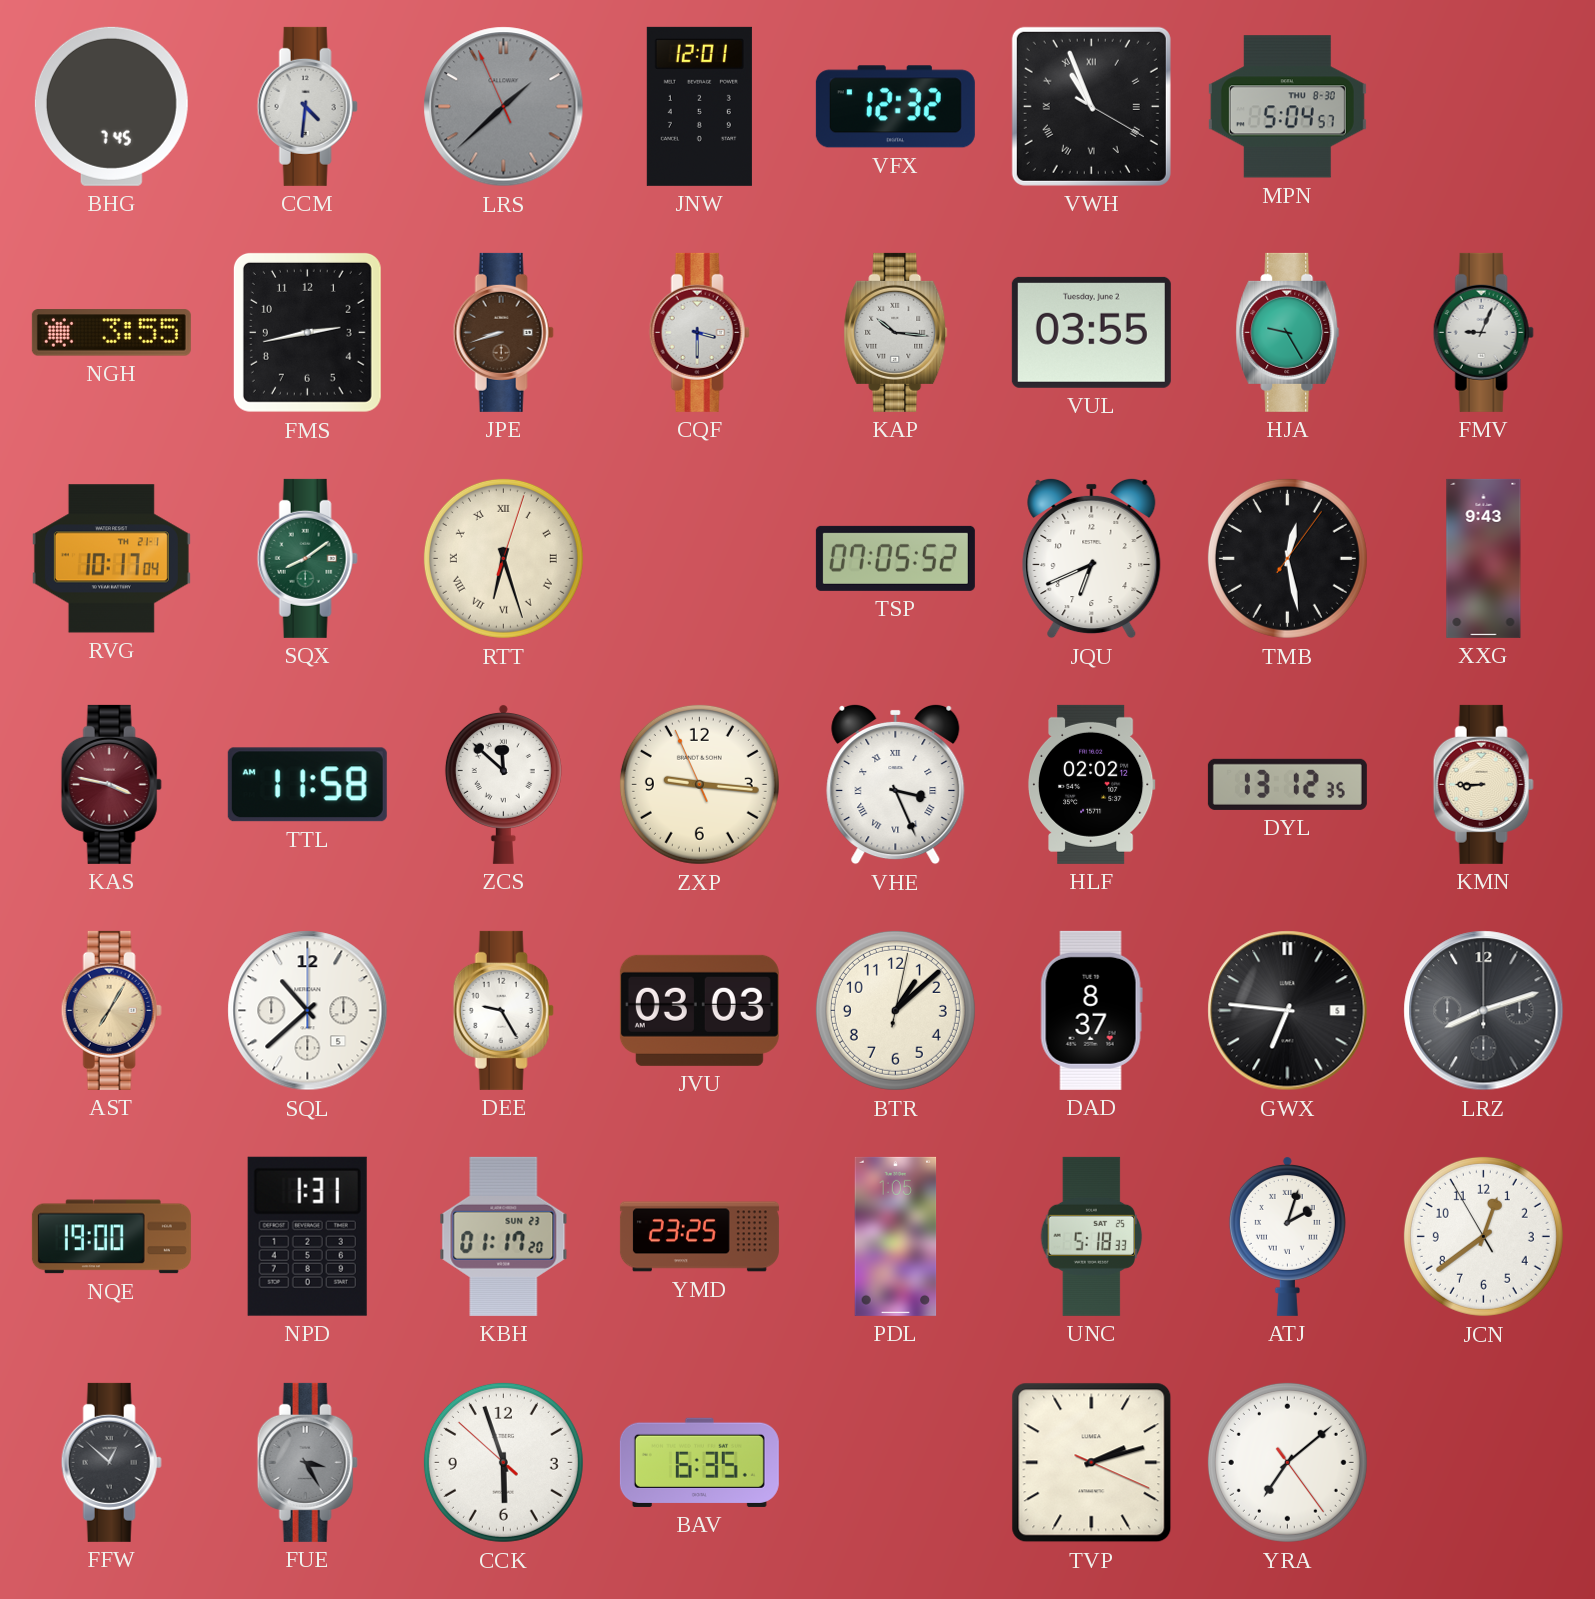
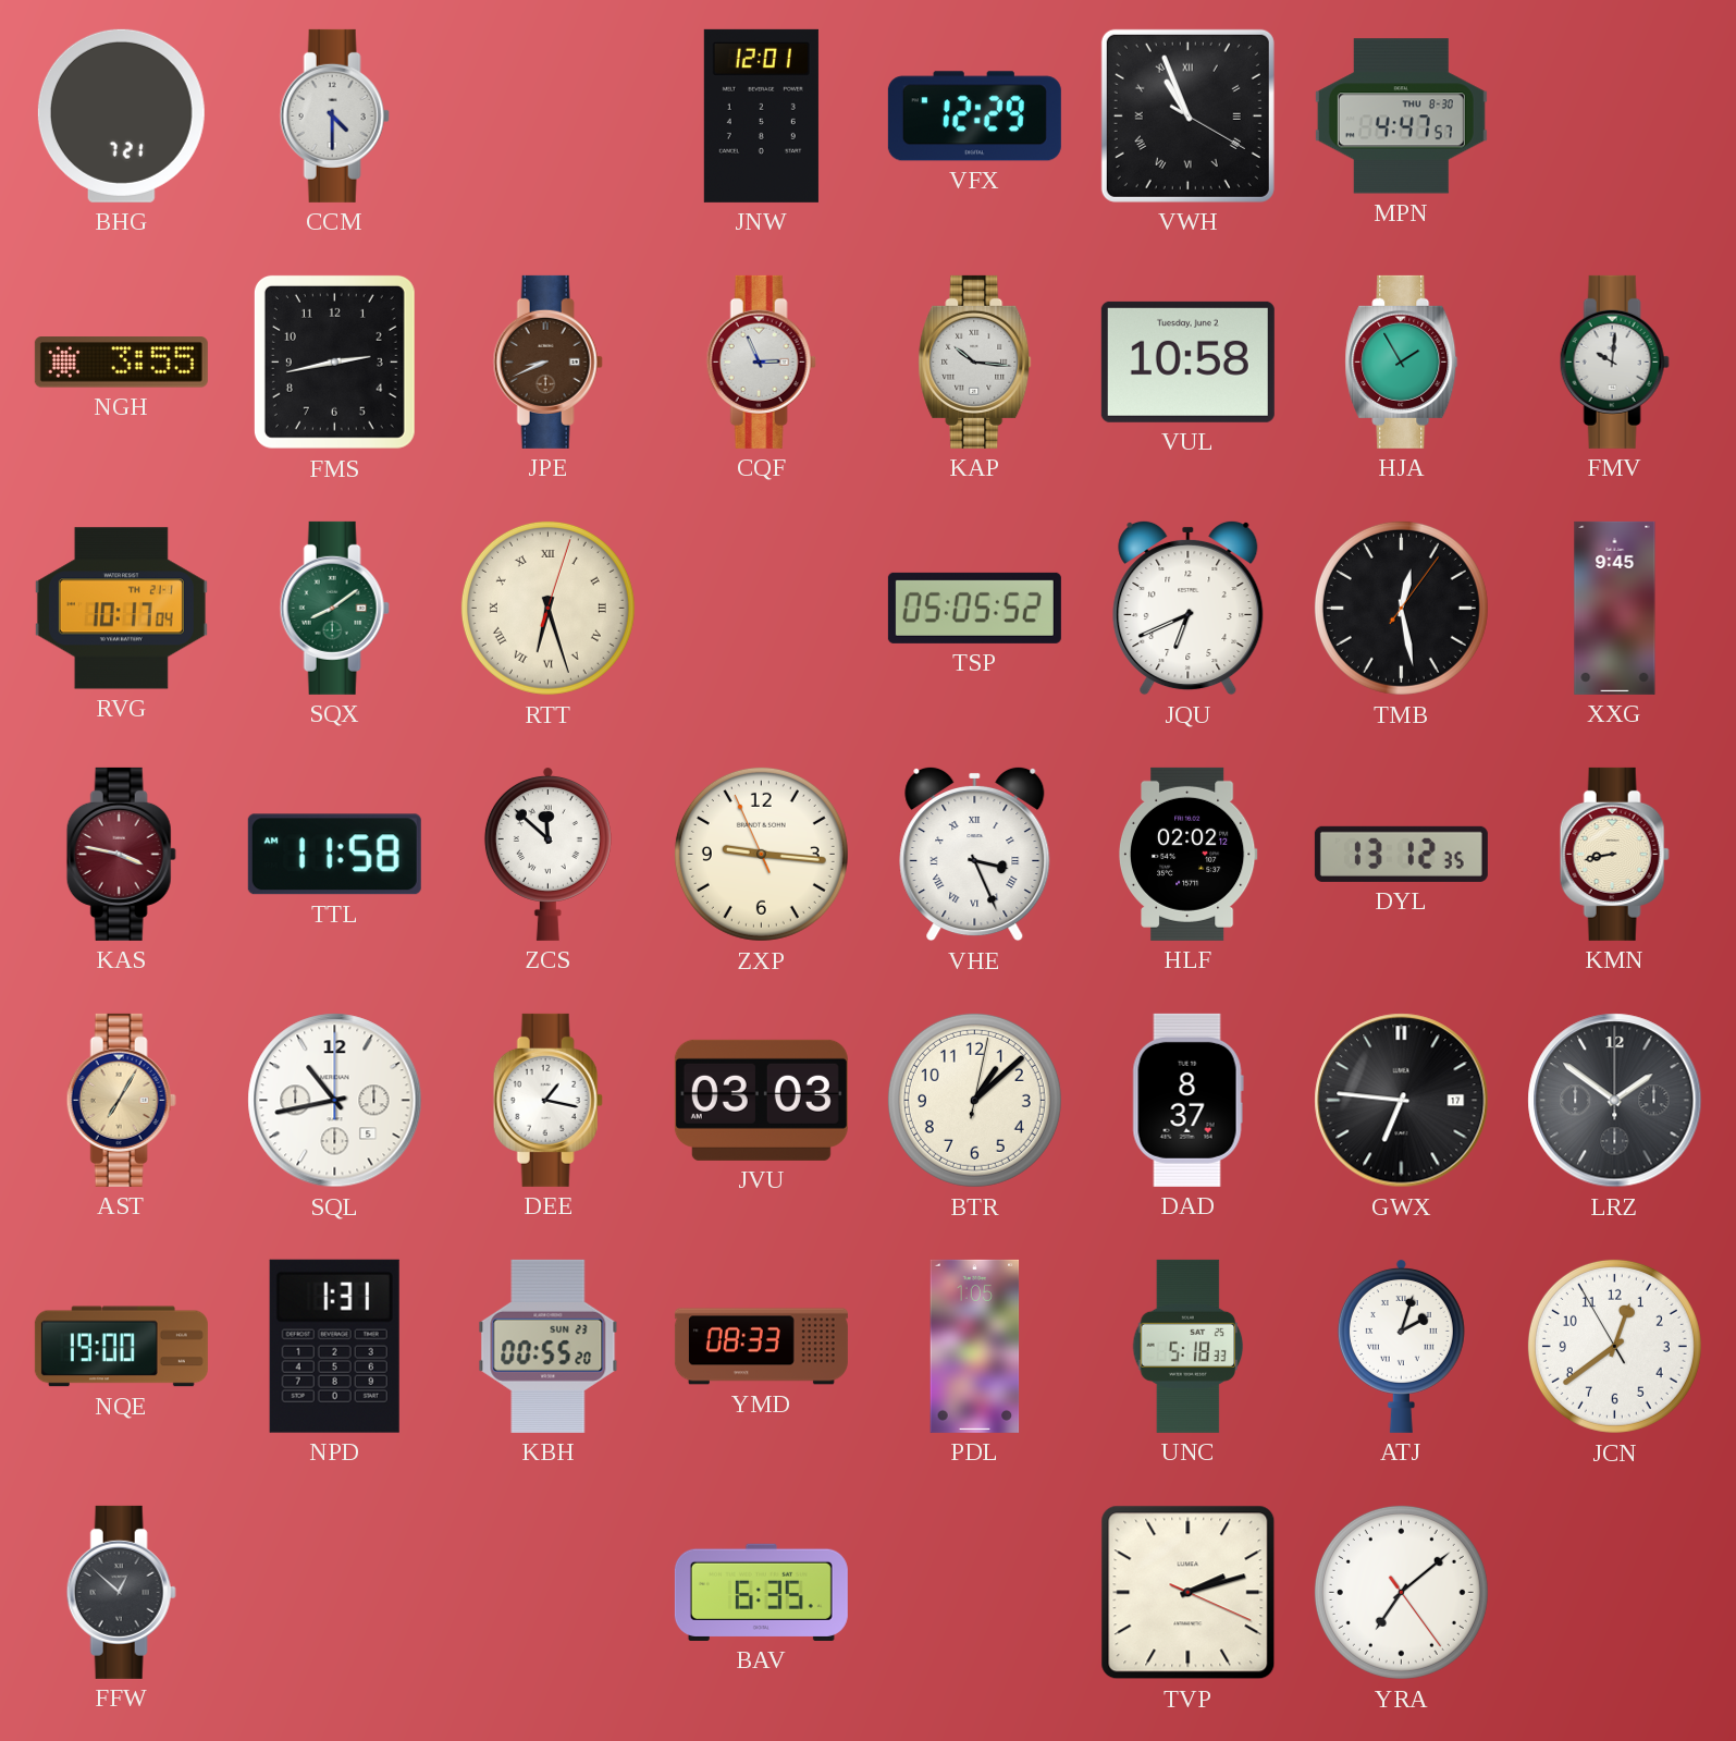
BHG: 7:45 -> 7:21 (121, 115)
CCM: 4:31 -> 4:30 (334, 115)
LRS: 1:37 -> none (504, 107)
VFX: 12:32 -> 12:29 (974, 117)
MPN: 5:04 -> 4:47 (1401, 117)
JPE: 8:42 -> 8:41 (547, 361)
CQF: 3:30 -> 2:56 (761, 361)
VUL: 03:55 -> 10:58 (1187, 361)
HJA: 9:25 -> 1:55 (1402, 361)
FMV: 9:04 -> 10:01 (1614, 361)
TSP: 07:05 -> 05:05 (974, 608)
XXG: 9:43 -> 9:45 (1615, 608)
KMN: 8:45 -> 8:43 (1614, 854)
SQL: 10:38 -> 10:43 (335, 1101)
DEE: 9:25 -> 1:17 (547, 1100)
GWX date: 5 -> 17 (1402, 1101)
LRZ: 8:12 -> 1:51 (1615, 1101)
KBH: 01:17 -> 00:55 (549, 1346)
YMD: 23:25 -> 08:33 (761, 1347)
FUE: 3:25 -> none (307, 1462)
CCK: 5:56 -> none (503, 1462)
